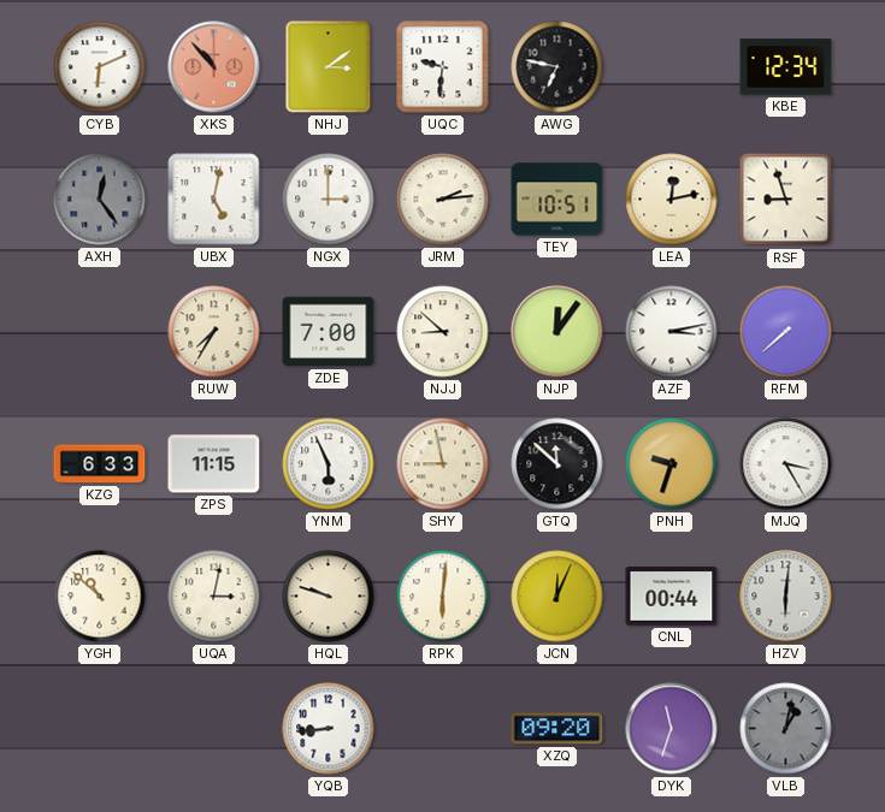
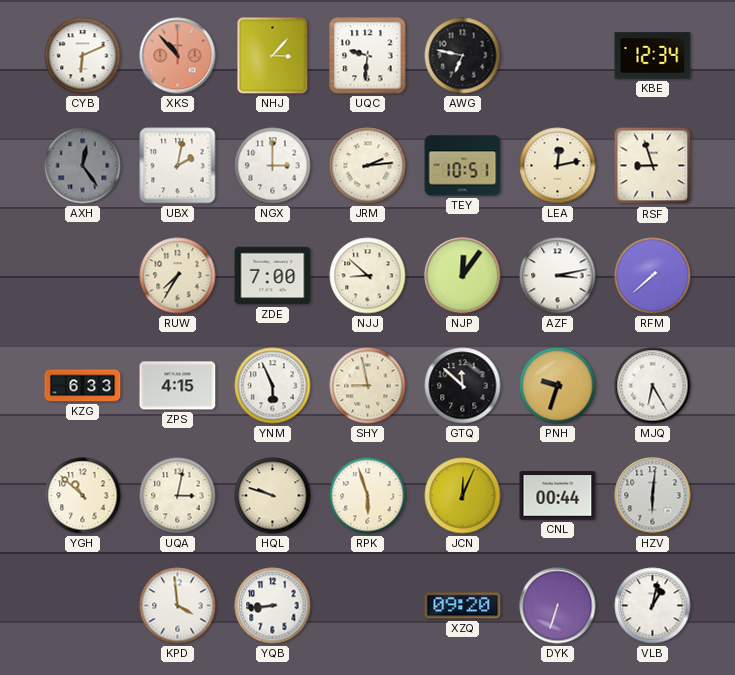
NHJ: 3:09 -> 3:07 (273, 56)
UBX: 5:02 -> 2:02 (178, 166)
ZPS: 11:15 -> 4:15 (178, 386)
MJQ: 3:25 -> 6:25 (653, 386)
RPK: 6:01 -> 5:57 (368, 496)
KPD: none -> 3:59 (178, 606)
DYK: 11:33 -> 6:33 (558, 606)
VLB dial: grey -> white (653, 606)
